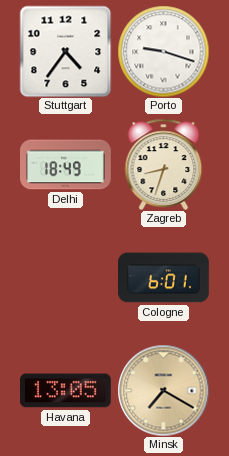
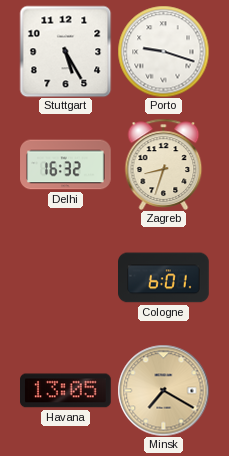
Stuttgart: 4:36 -> 5:25 (65, 51)
Delhi: 18:49 -> 16:32 (66, 165)
